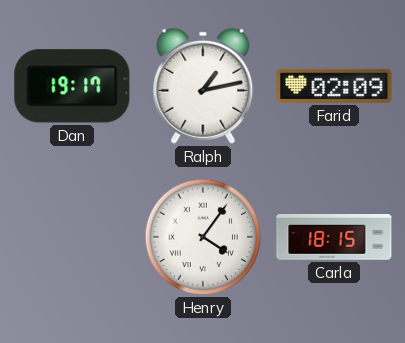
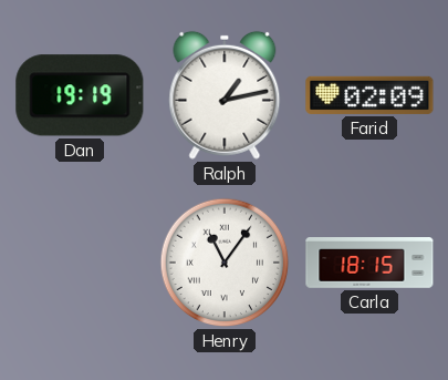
Dan: 19:17 -> 19:19 (80, 95)
Henry: 4:06 -> 11:06 (225, 263)
